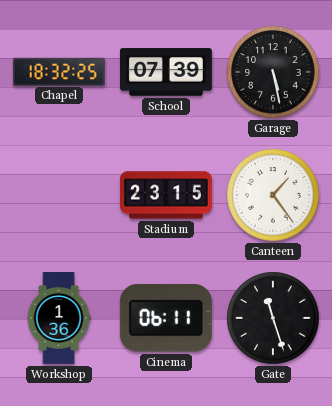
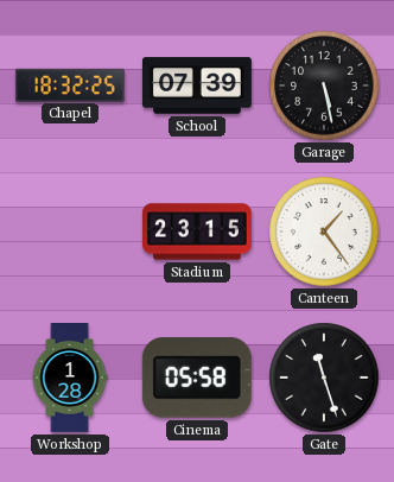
Workshop: 1:36 -> 1:28 (70, 379)
Cinema: 06:11 -> 05:58 (197, 378)
